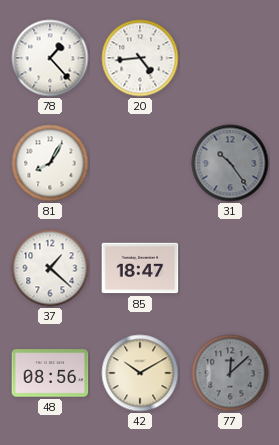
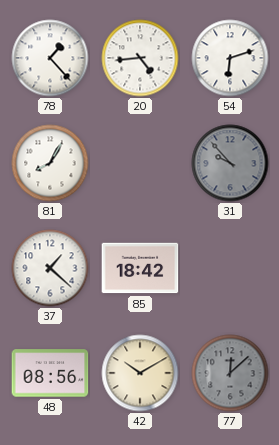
54: none -> 6:12 (230, 58)
31: 10:24 -> 9:53 (230, 163)
85: 18:47 -> 18:42 (140, 268)
